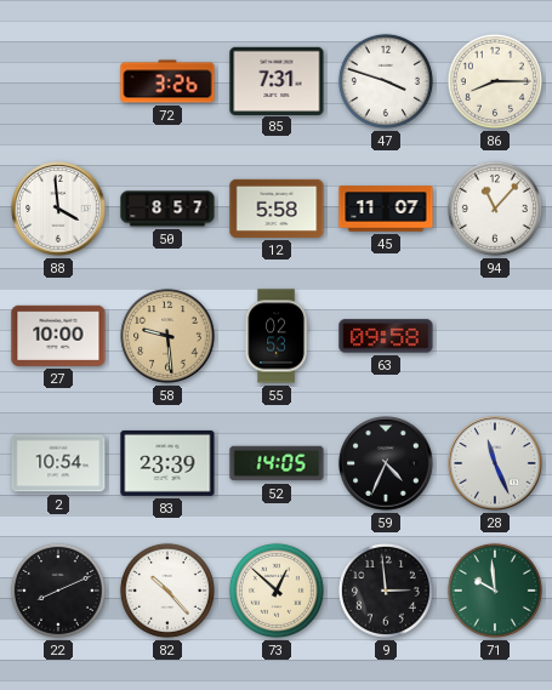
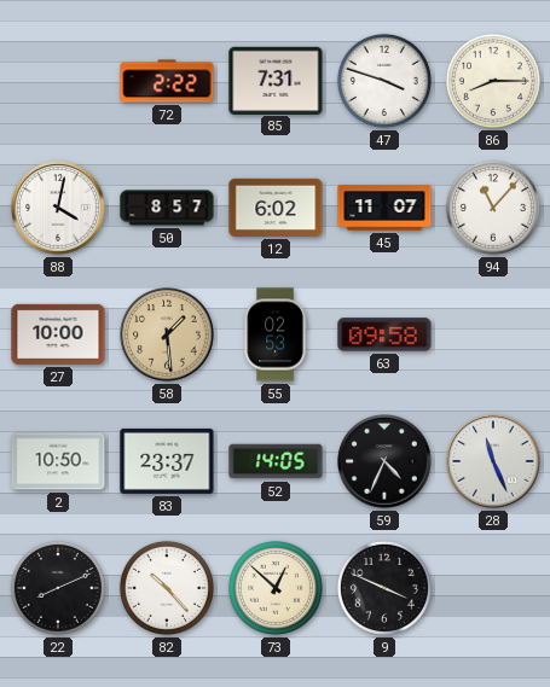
72: 3:26 -> 2:22 (167, 81)
88: 3:59 -> 4:02 (58, 208)
12: 5:58 -> 6:02 (276, 208)
58: 9:29 -> 1:29 (167, 334)
2: 10:54 -> 10:50 (58, 461)
83: 23:39 -> 23:37 (167, 461)
9: 2:59 -> 3:49 (384, 588)
71: 9:59 -> none (495, 591)
